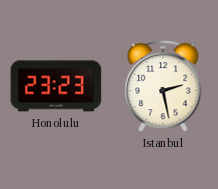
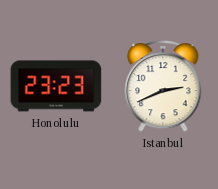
Istanbul: 2:28 -> 2:41 (163, 86)
